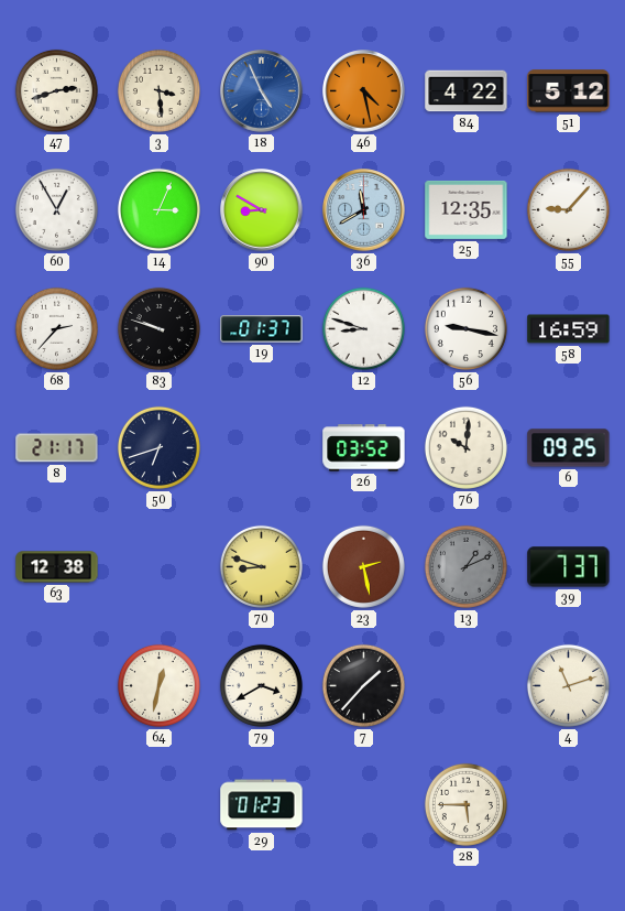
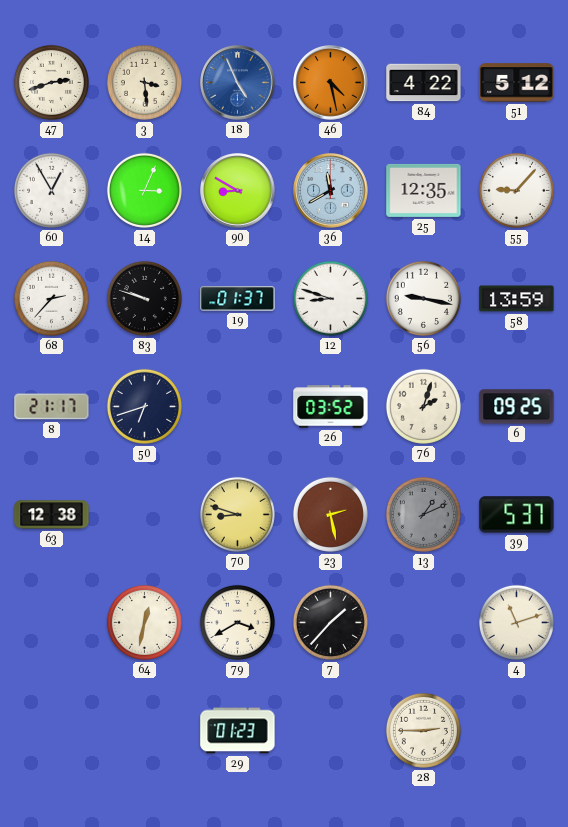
58: 16:59 -> 13:59 (517, 299)
76: 10:01 -> 2:03 (423, 406)
39: 7:37 -> 5:37 (517, 515)
28: 5:45 -> 2:45 (423, 730)
